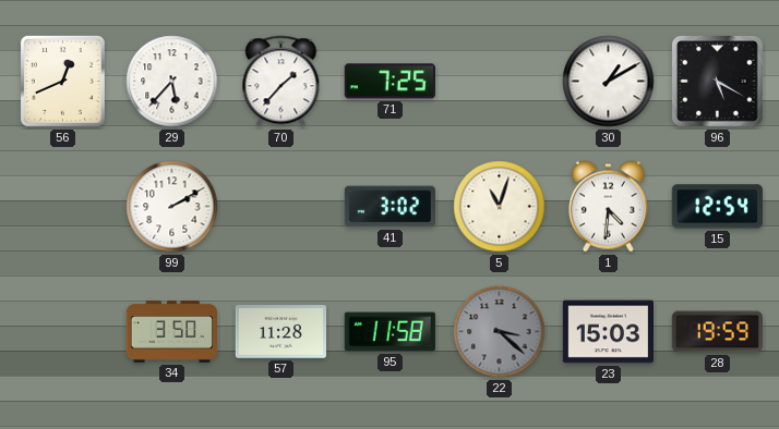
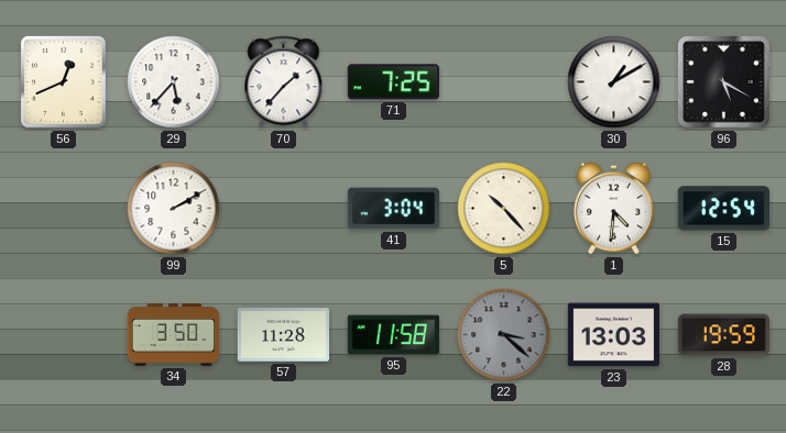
41: 3:02 -> 3:04 (393, 209)
5: 11:03 -> 10:23 (504, 209)
23: 15:03 -> 13:03 (613, 335)
